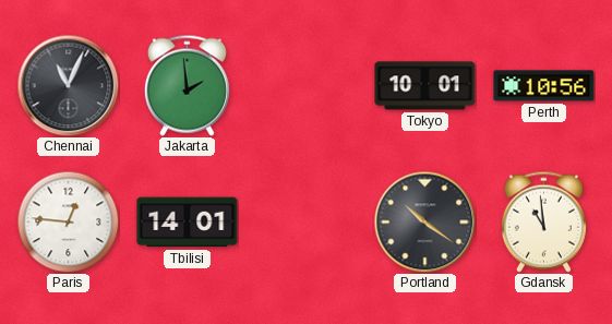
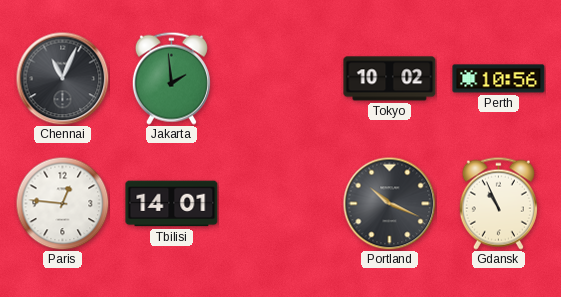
Tokyo: 10:01 -> 10:02 (390, 79)
Portland: 10:21 -> 10:19 (389, 203)
Gdansk: 10:59 -> 10:56 (498, 203)
